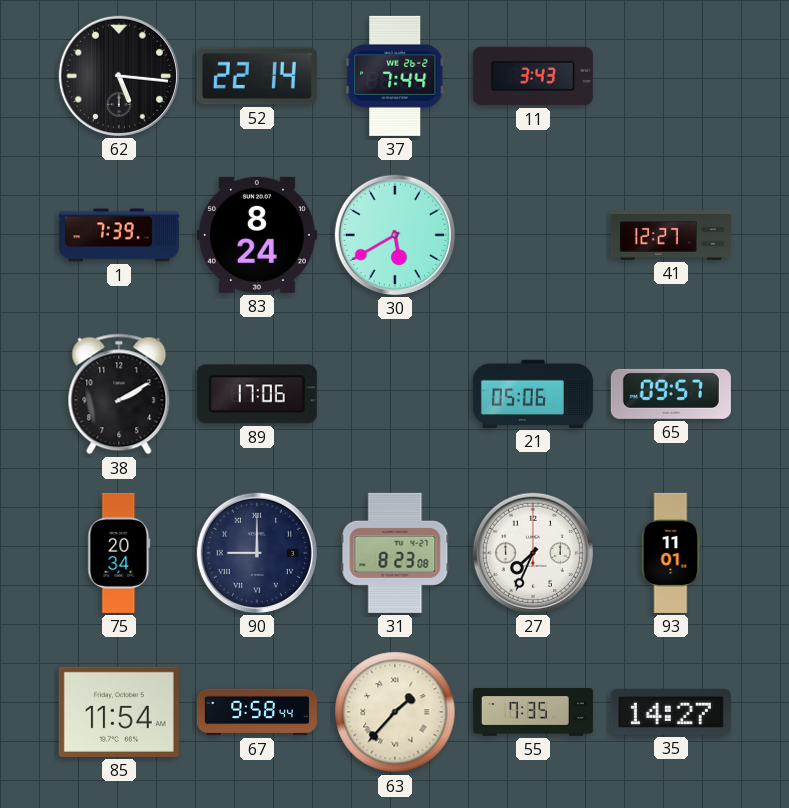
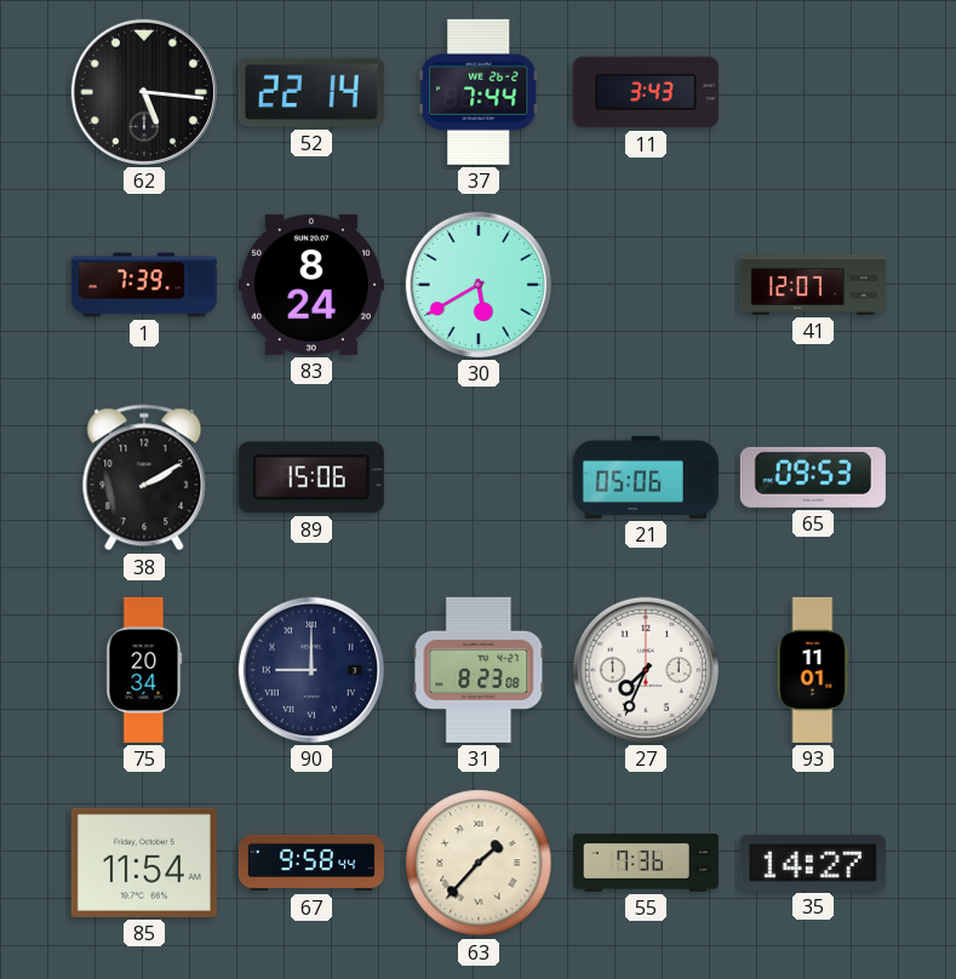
41: 12:27 -> 12:07 (813, 285)
89: 17:06 -> 15:06 (311, 477)
65: 09:57 -> 09:53 (813, 477)
55: 7:35 -> 7:36 (646, 863)
